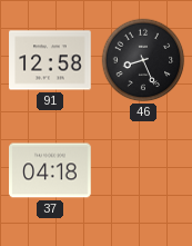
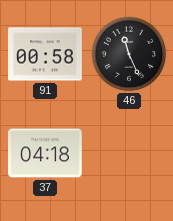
91: 12:58 -> 00:58 (45, 54)
46: 8:26 -> 11:26 (129, 54)
